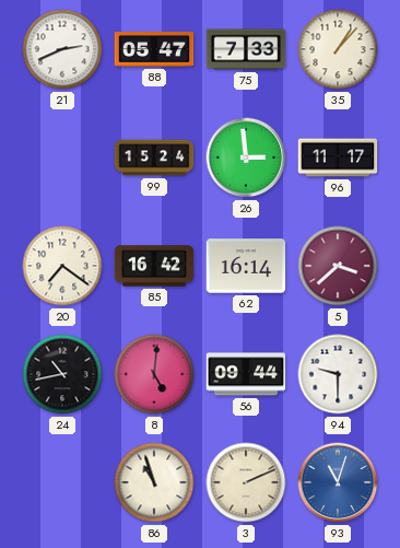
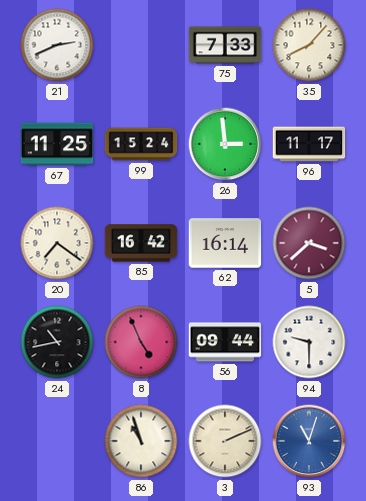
88: 05:47 -> none (154, 49)
35: 1:07 -> 8:07 (309, 45)
67: none -> 11:25 (57, 144)
8: 5:01 -> 4:56 (141, 342)
